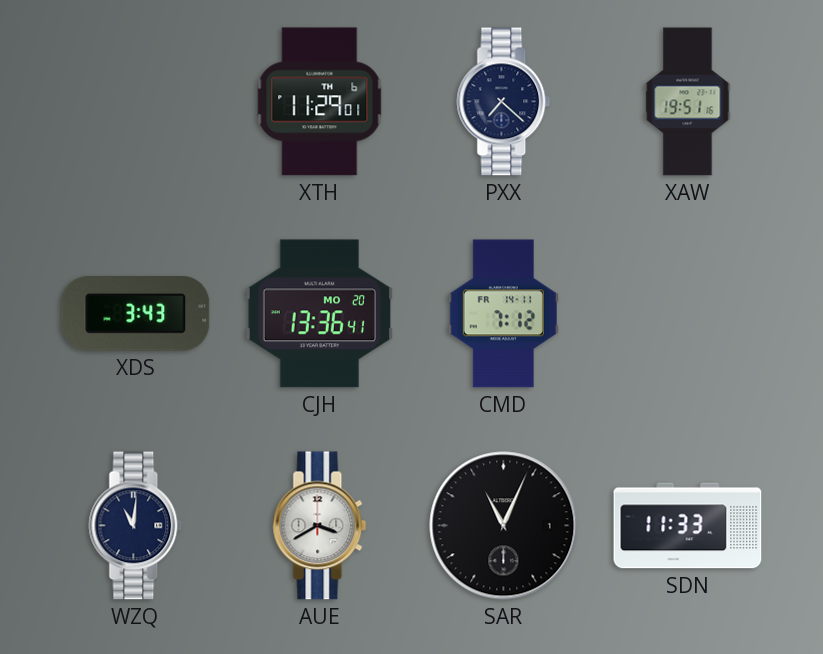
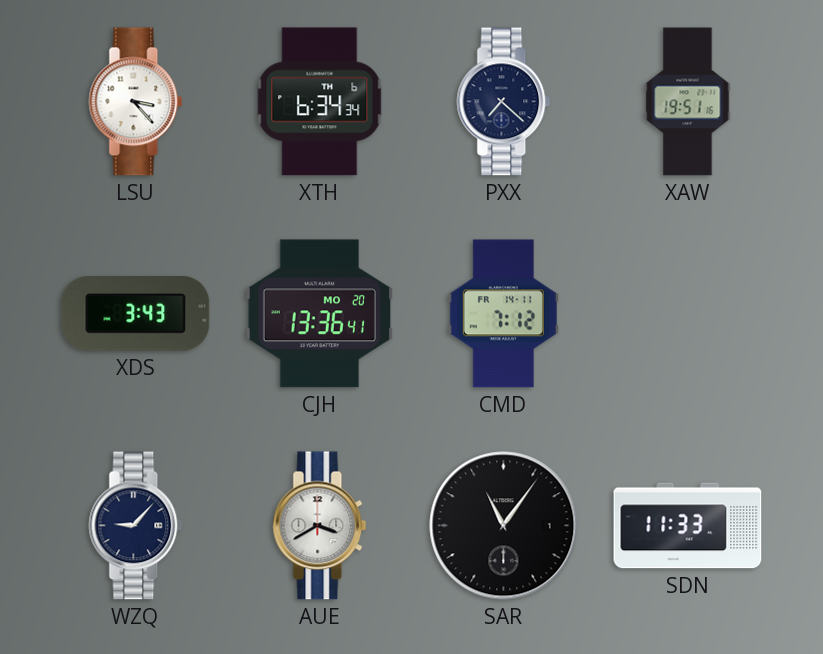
LSU: none -> 3:23 (136, 102)
XTH: 11:29 -> 6:34 (320, 102)
WZQ: 11:01 -> 9:07 (136, 526)
SAR: 11:04 -> 11:06 (504, 526)
